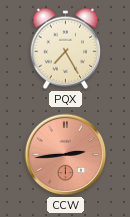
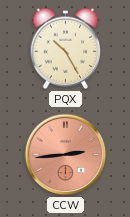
PQX: 7:25 -> 10:25 (66, 48)
